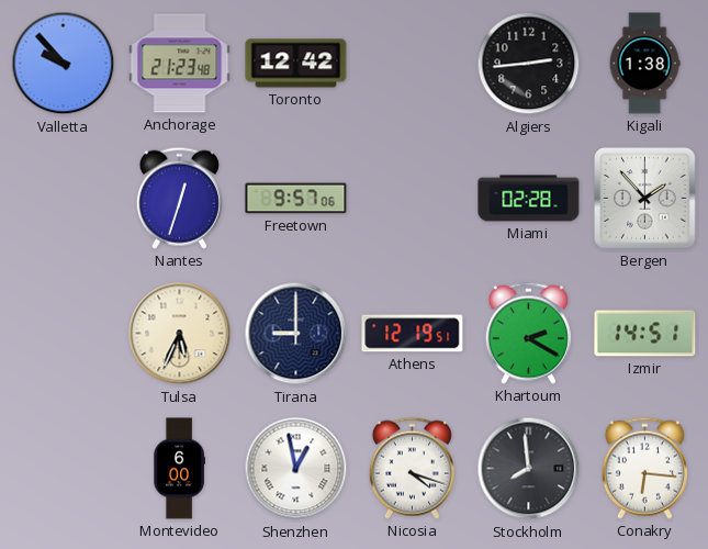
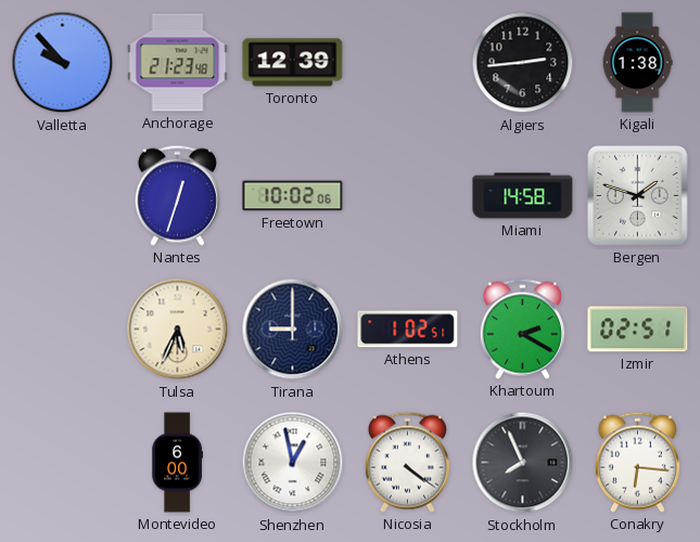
Toronto: 12:42 -> 12:39 (293, 63)
Freetown: 9:57 -> 10:02 (293, 196)
Miami: 02:28 -> 14:58 (523, 196)
Bergen: 1:53 -> 1:48 (638, 196)
Athens: 12:19 -> 1:02 (408, 330)
Izmir: 14:51 -> 02:51 (638, 330)
Nicosia: 4:18 -> 4:21 (407, 462)
Stockholm: 7:59 -> 7:56 (523, 463)
